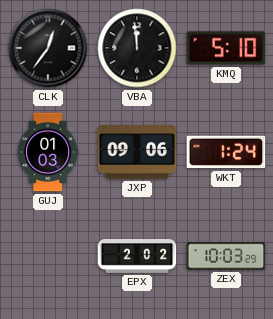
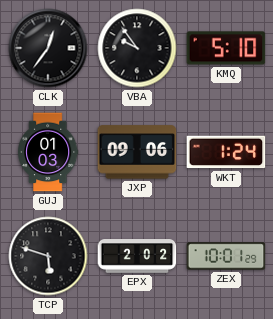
VBA: 11:59 -> 9:54 (137, 48)
TCP: none -> 5:48 (48, 256)
ZEX: 10:03 -> 10:01 (226, 256)
